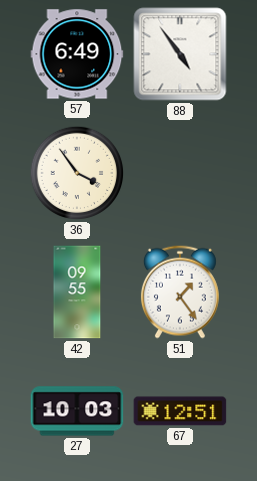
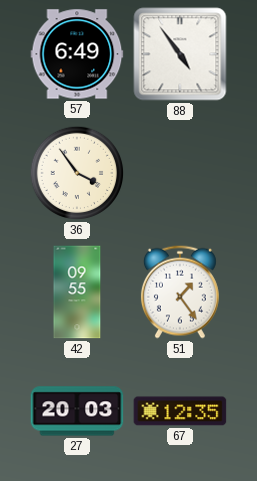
27: 10:03 -> 20:03 (77, 411)
67: 12:51 -> 12:35 (180, 411)
